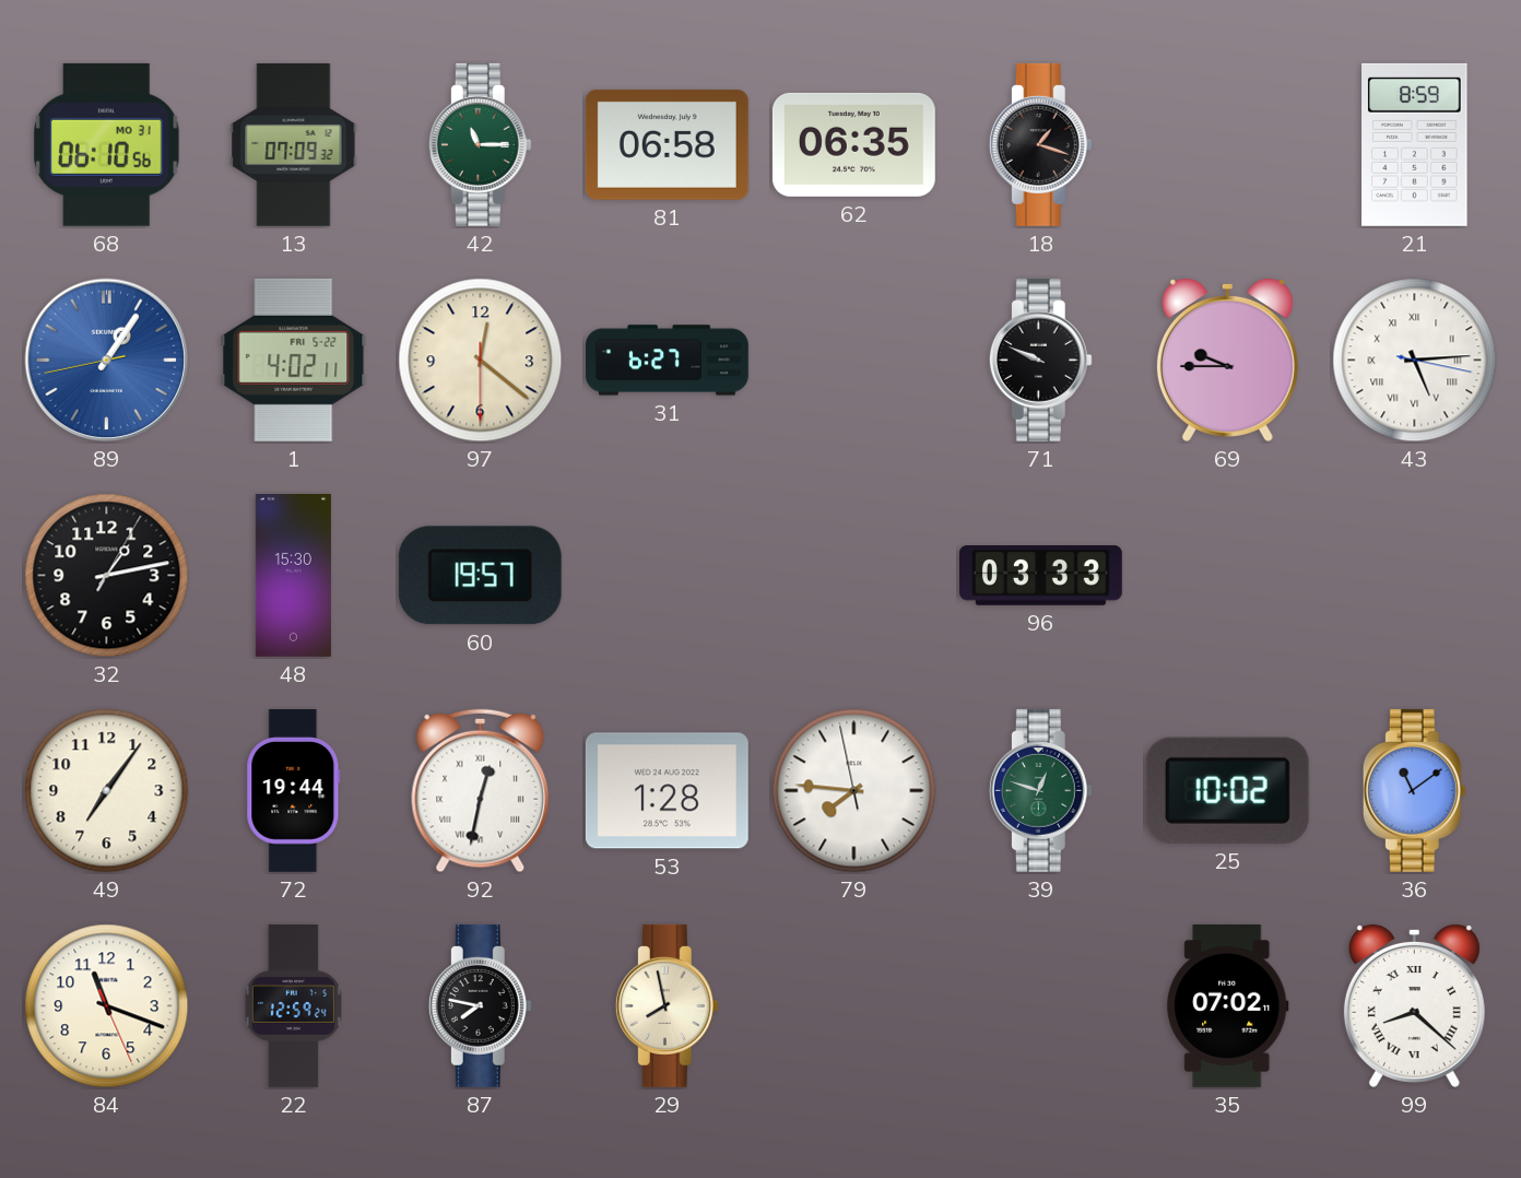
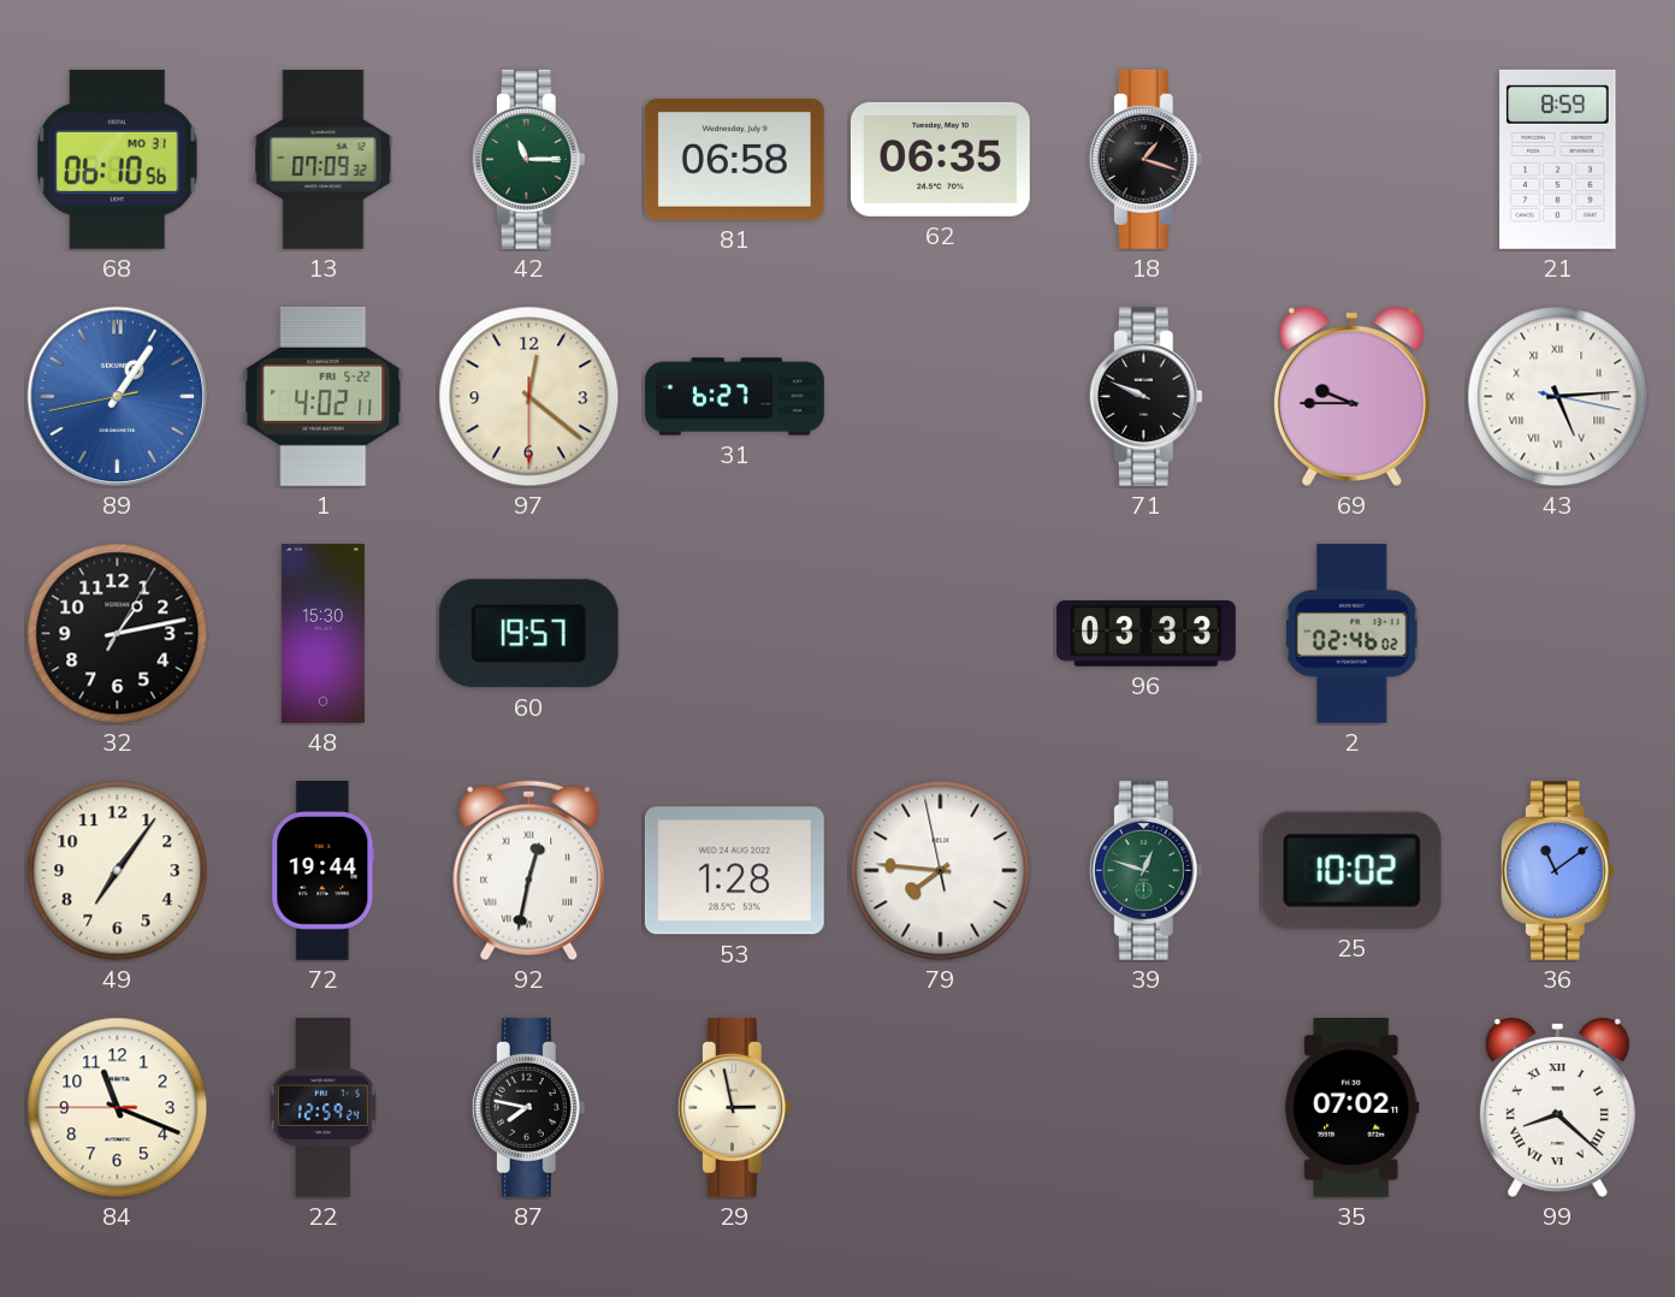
2: none -> 02:46 (1351, 633)
84: 11:18:26 -> 11:18:45 (118, 1108)
29: 7:58 -> 2:58 (734, 1107)
